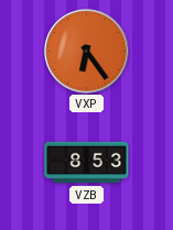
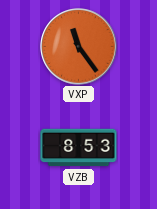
VXP: 6:24 -> 11:24 (79, 47)
